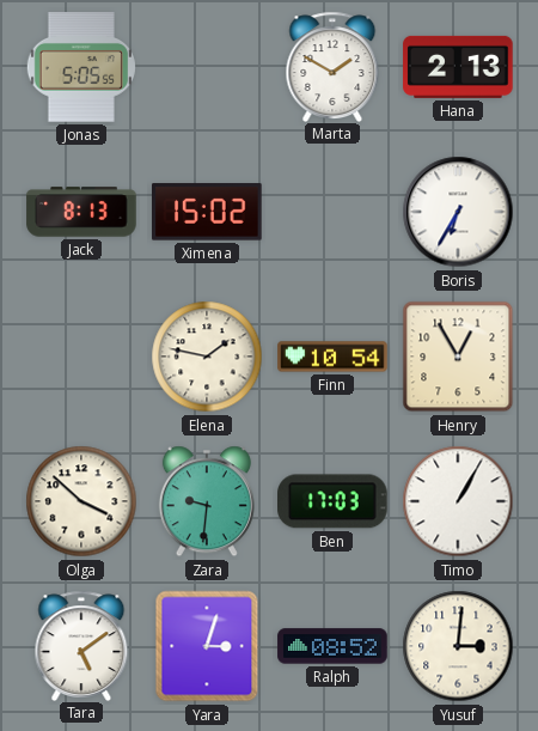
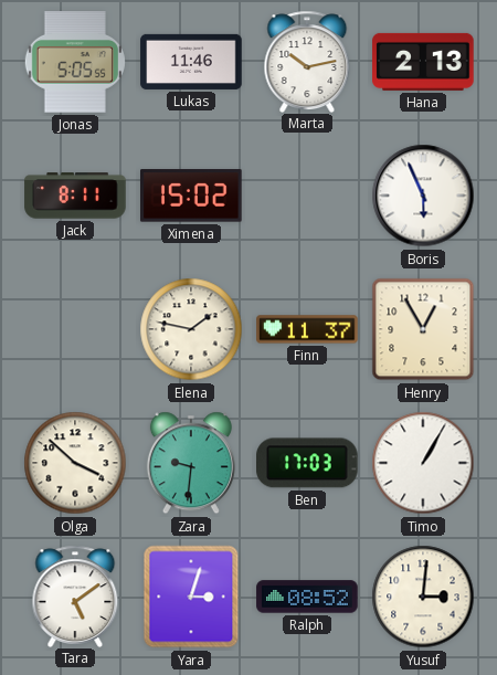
Lukas: none -> 11:46 (191, 62)
Marta: 1:50 -> 10:13 (307, 61)
Jack: 8:13 -> 8:11 (75, 196)
Boris: 6:35 -> 5:56 (423, 196)
Finn: 10:54 -> 11:37 (307, 329)
